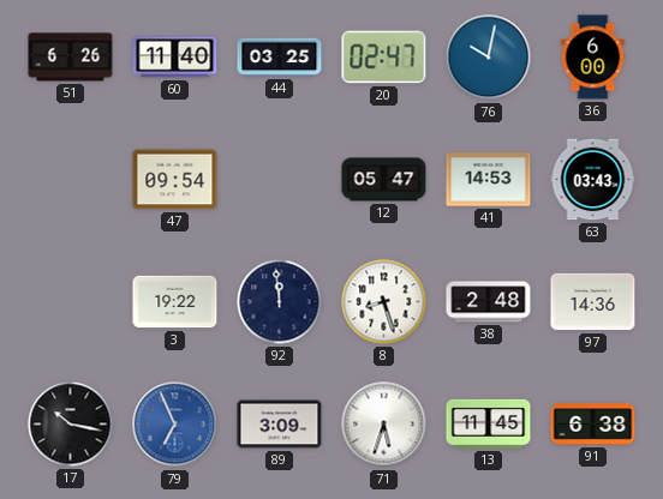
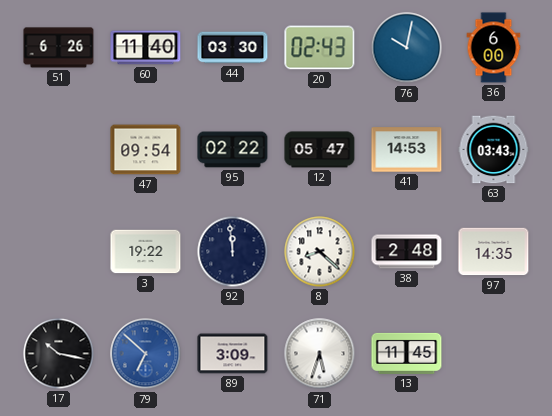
44: 03:25 -> 03:30 (233, 48)
20: 02:47 -> 02:43 (320, 48)
95: none -> 02:22 (233, 150)
8: 8:27 -> 8:22 (320, 252)
97: 14:36 -> 14:35 (494, 252)
79: 6:56 -> 6:52 (146, 354)
91: 6:38 -> none (593, 425)
